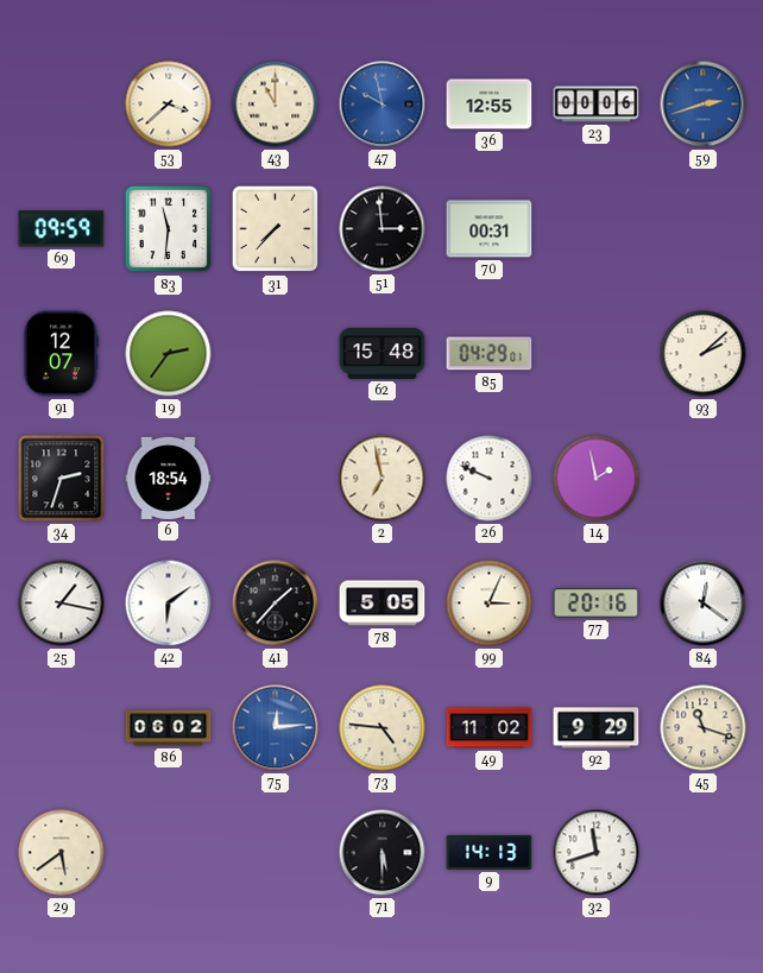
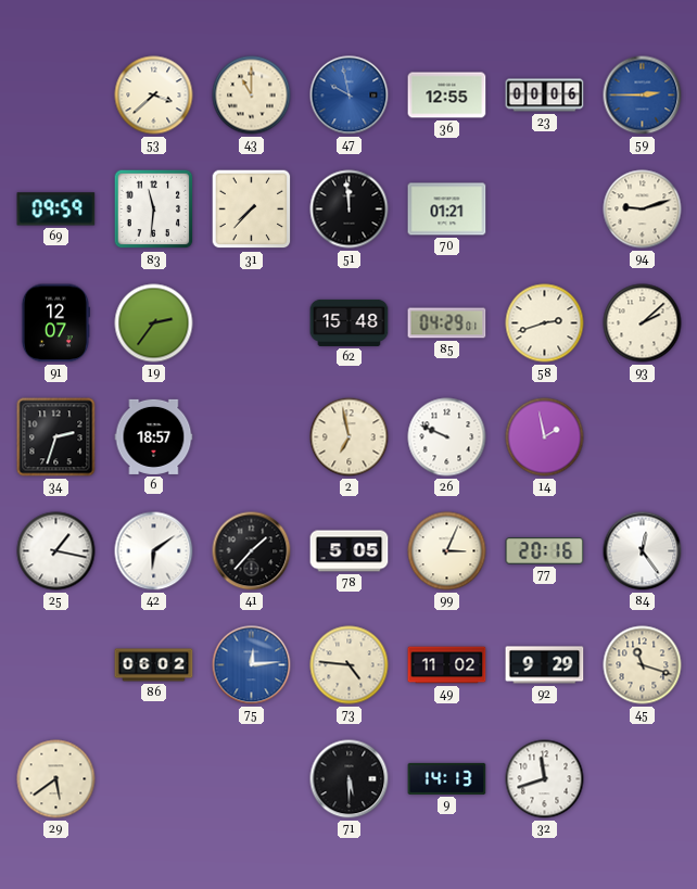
59: 2:42 -> 2:45 (643, 96)
51: 2:59 -> 11:59 (350, 209)
70: 00:31 -> 01:21 (447, 209)
94: none -> 9:12 (643, 209)
58: none -> 2:42 (545, 323)
6: 18:54 -> 18:57 (154, 436)
84: 12:21 -> 12:24 (643, 551)
